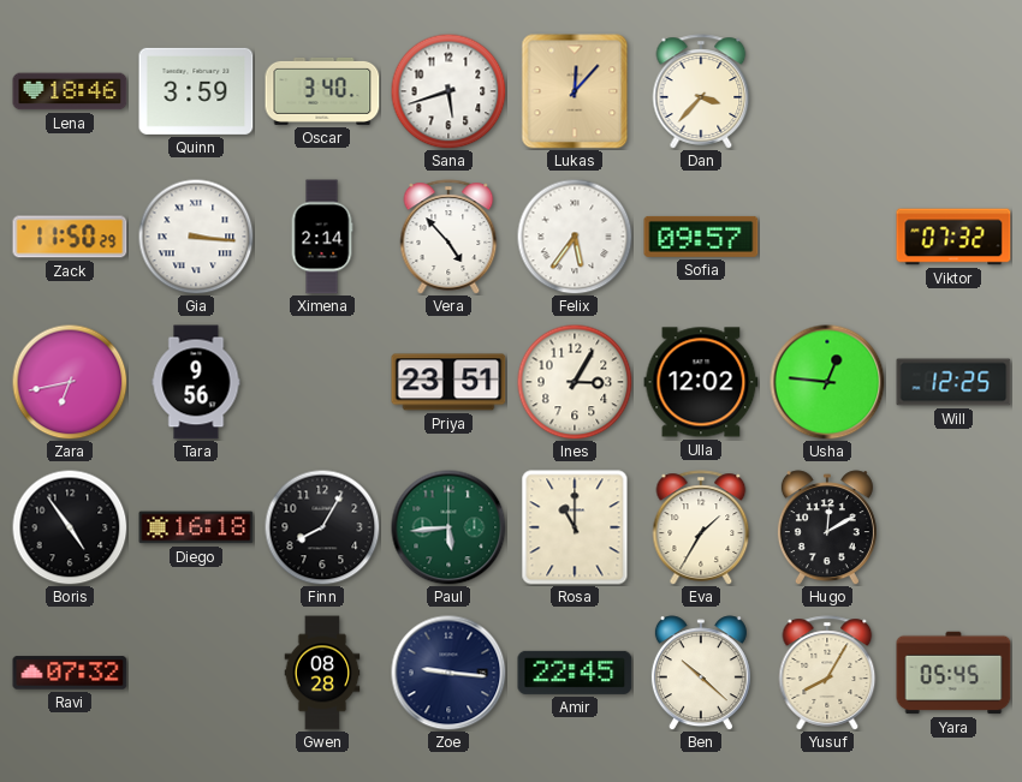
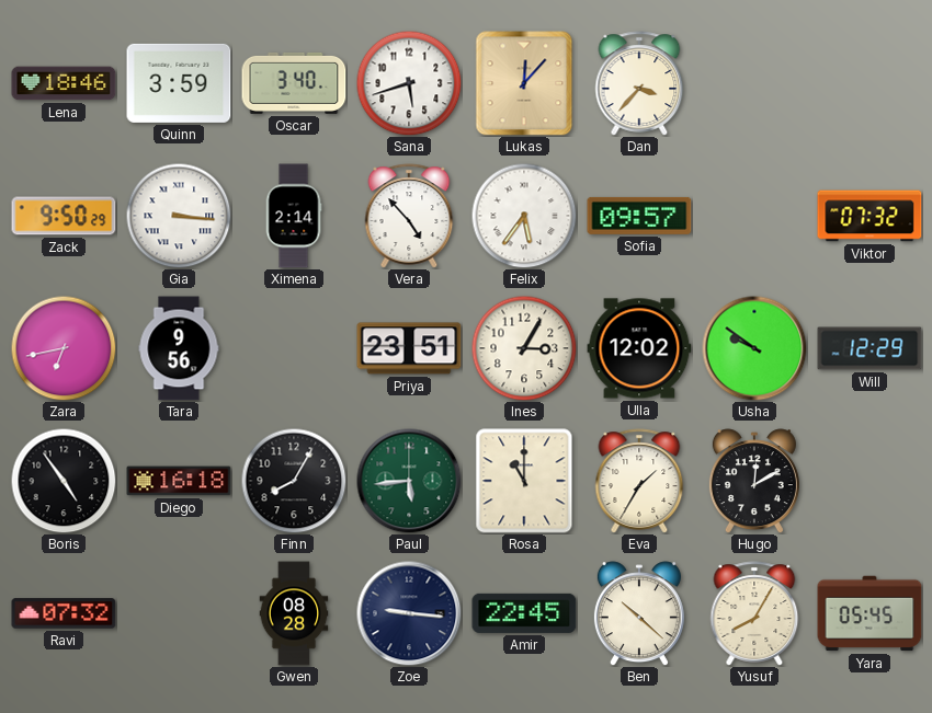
Zack: 11:50 -> 9:50 (64, 216)
Usha: 12:46 -> 9:51 (754, 348)
Will: 12:25 -> 12:29 (870, 348)
